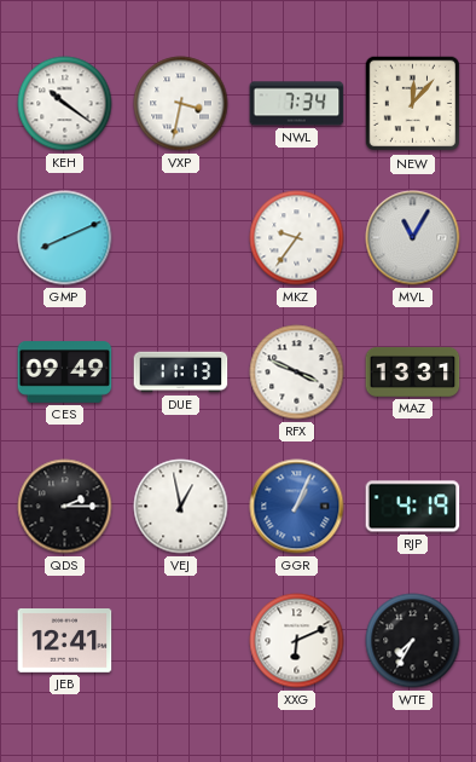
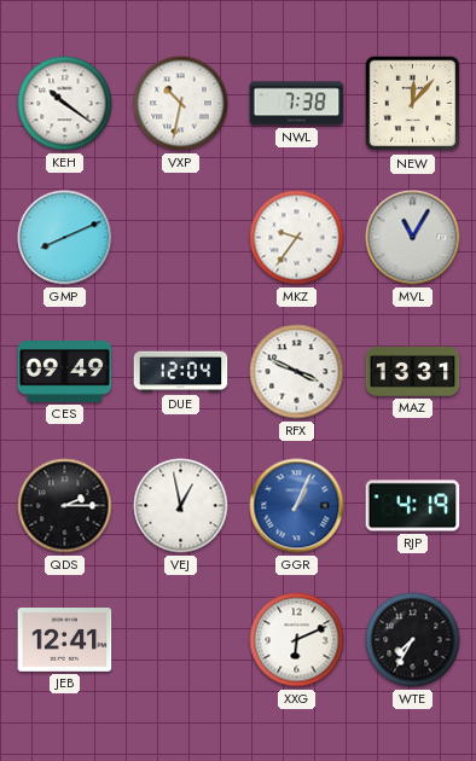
VXP: 3:32 -> 10:32 (181, 104)
NWL: 7:34 -> 7:38 (297, 104)
DUE: 11:13 -> 12:04 (181, 372)
